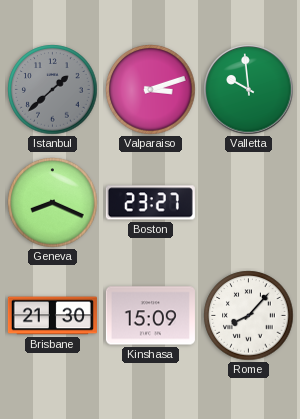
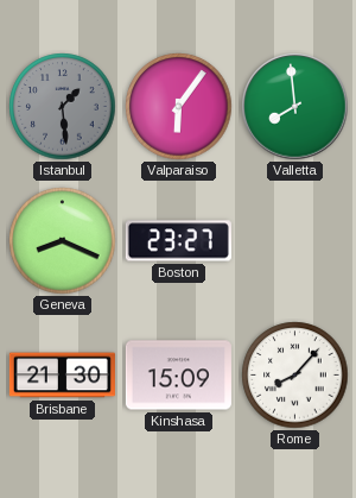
Istanbul: 1:38 -> 1:29 (63, 107)
Valparaiso: 3:12 -> 6:06 (179, 107)
Valletta: 9:59 -> 7:59 (295, 107)
